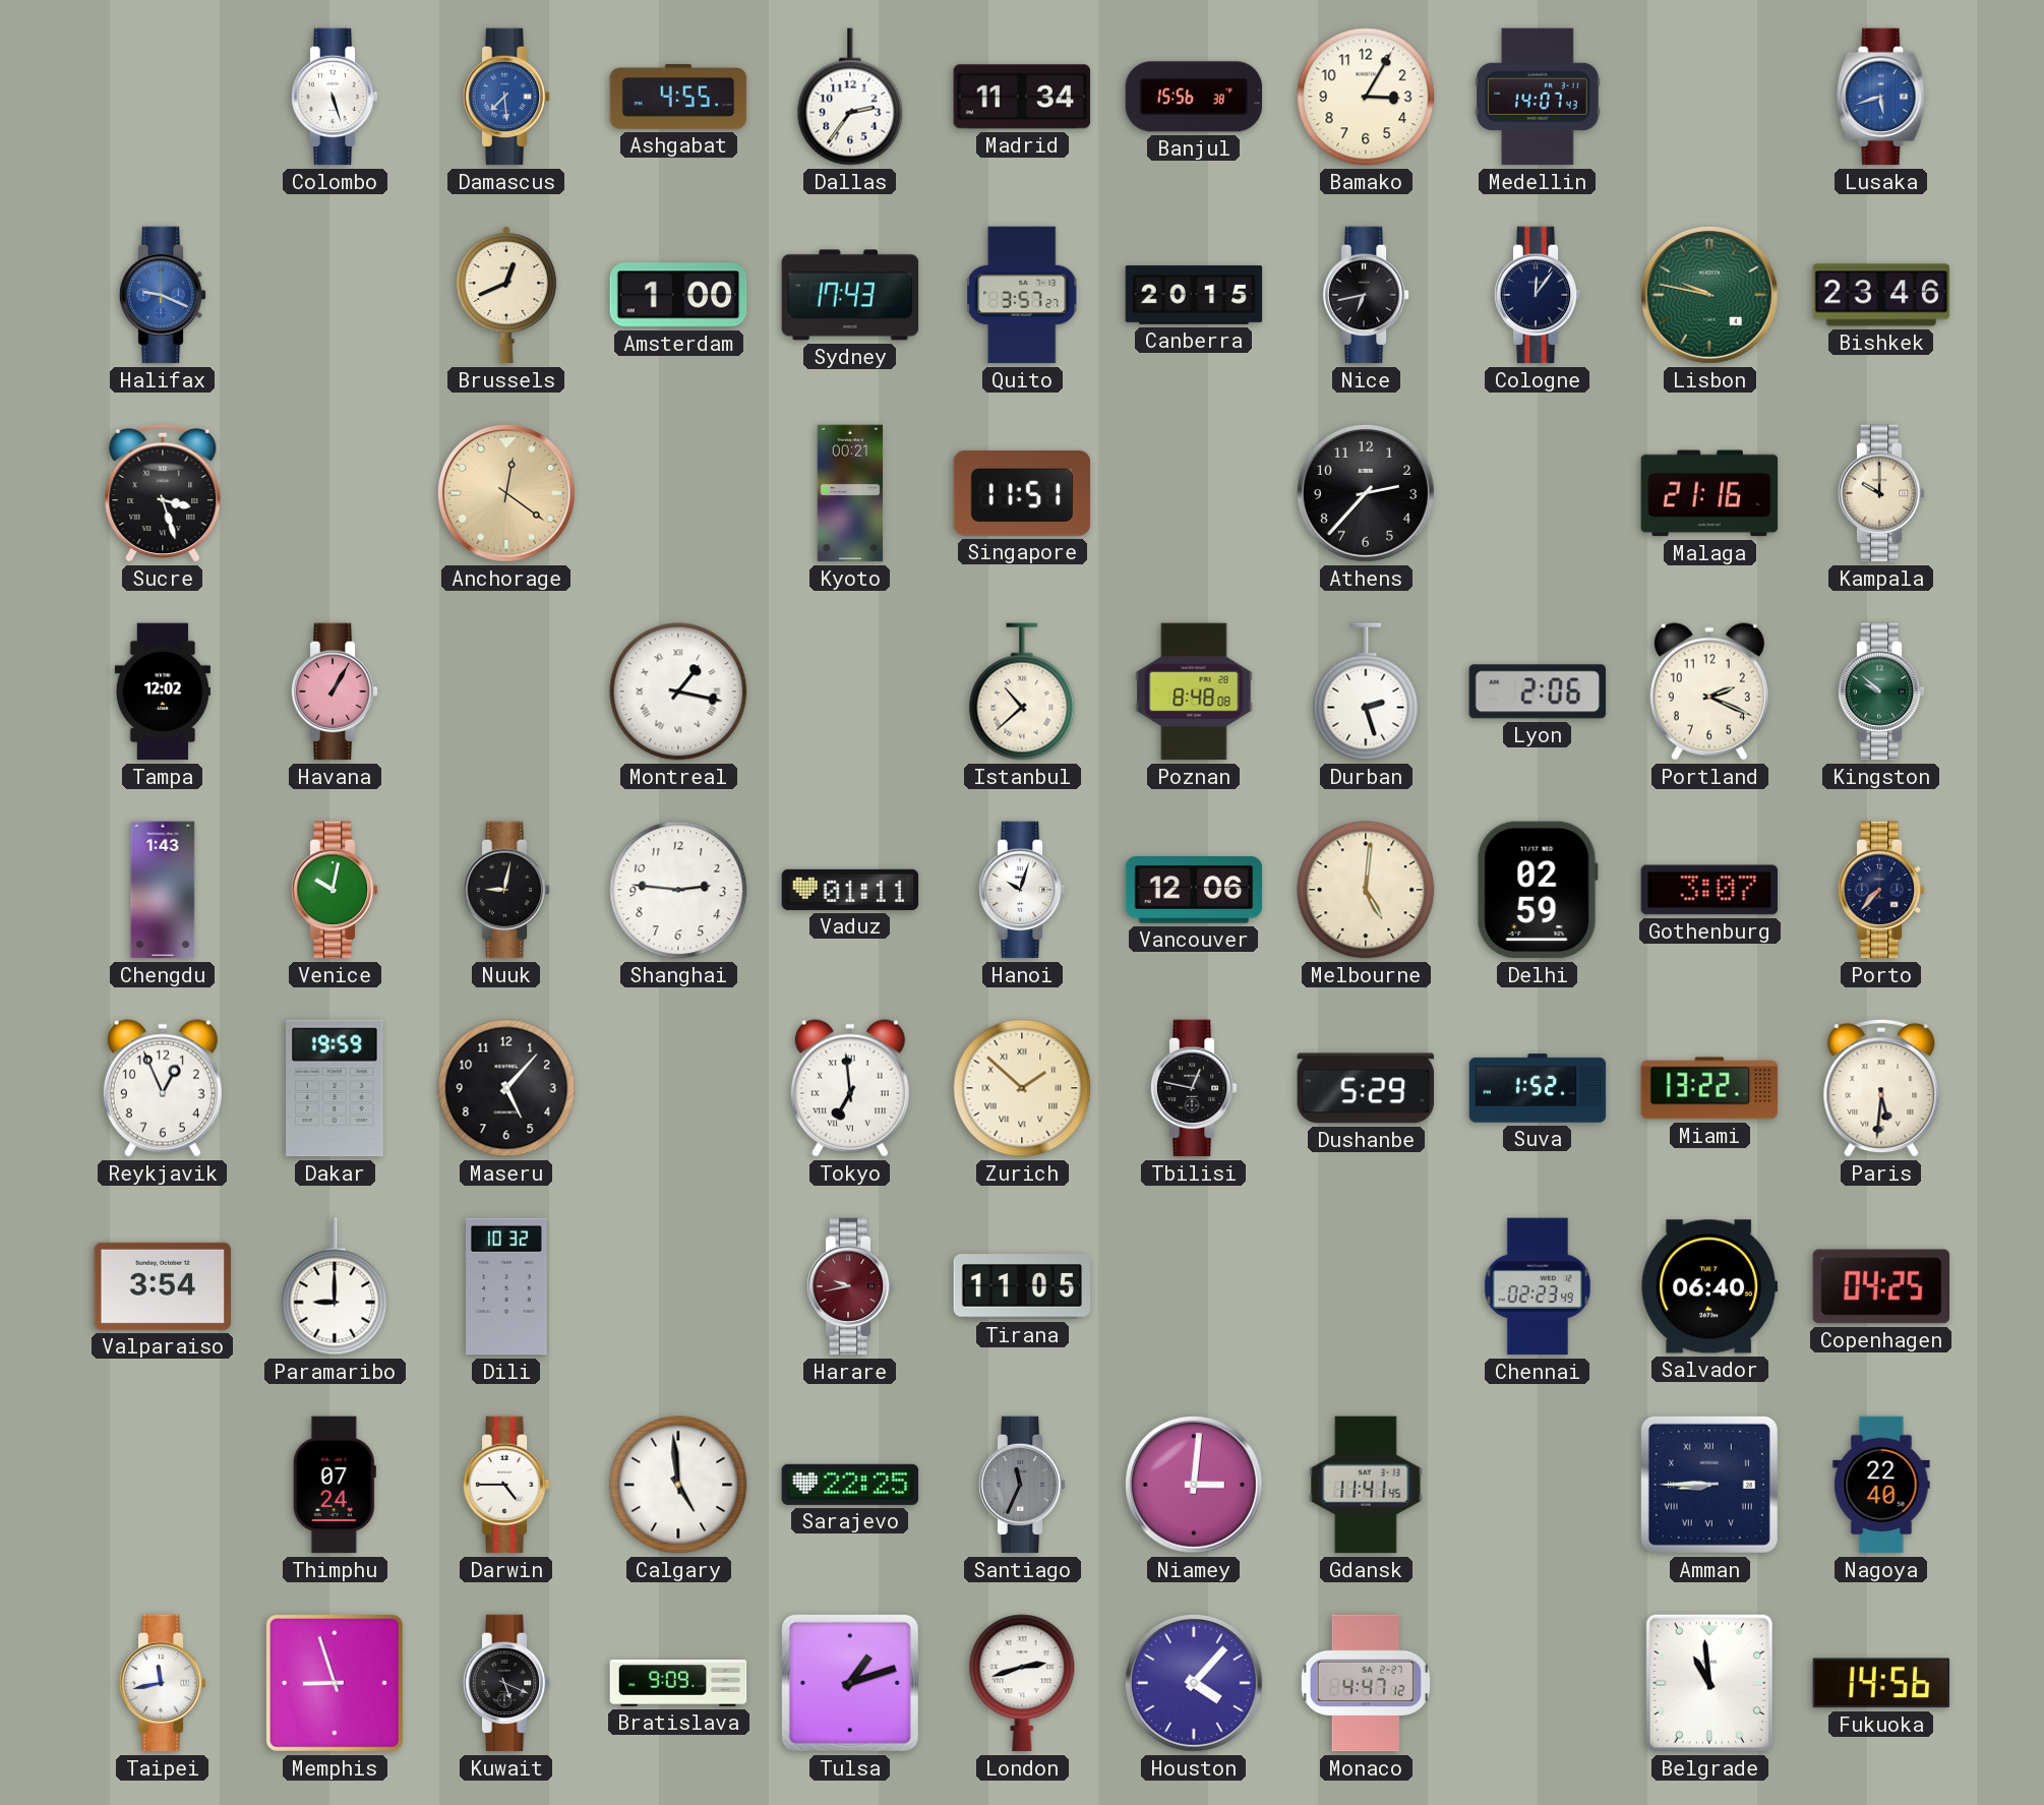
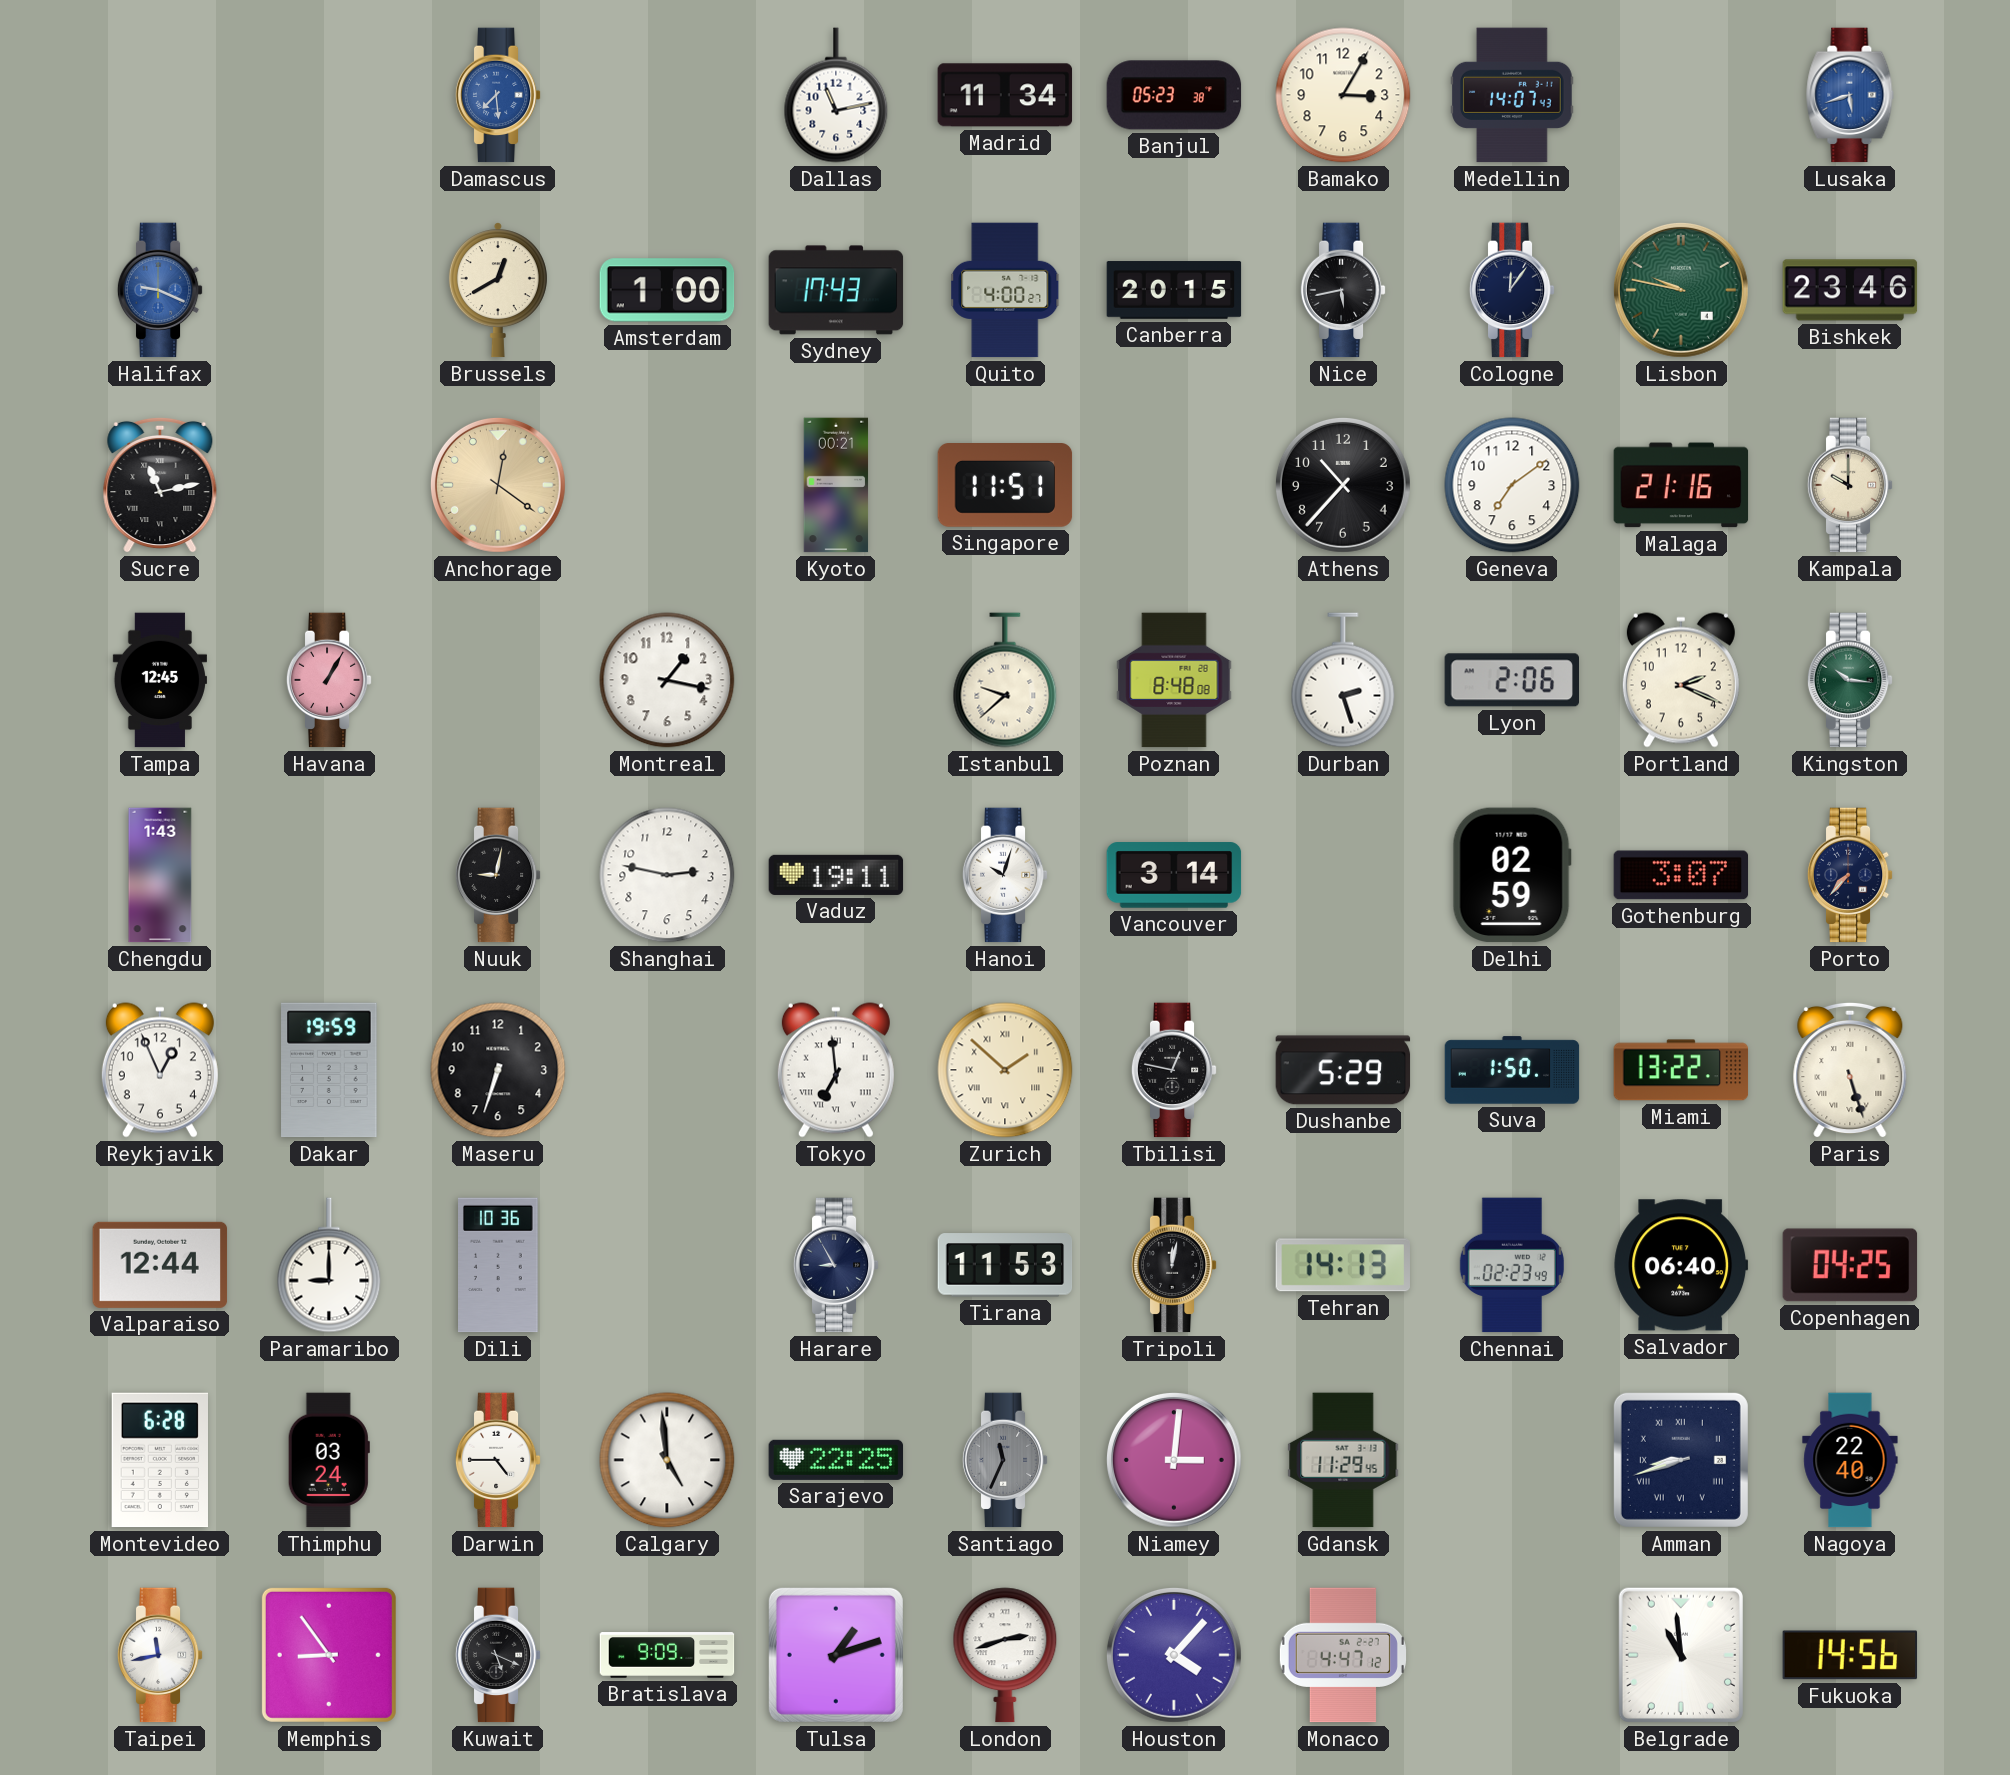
Colombo: 5:27 -> none (335, 97)
Ashgabat: 4:55 -> none (678, 97)
Dallas: 2:36 -> 11:13 (836, 95)
Banjul: 15:56 -> 05:23 (1174, 95)
Brussels: 12:41 -> 12:40 (498, 290)
Quito: 3:57 -> 4:00 (1005, 290)
Nice: 6:43 -> 5:43 (1343, 290)
Sucre: 3:27 -> 11:13 (160, 485)
Athens: 2:37 -> 10:37 (1343, 485)
Geneva: none -> 7:09 (1512, 485)
Tampa: 12:02 -> 12:45 (160, 680)
Montreal numerals: Roman -> Arabic (667, 680)
Istanbul: 10:38 -> 9:38 (1005, 680)
Kingston: 9:52 -> 10:16 (1850, 680)
Venice: 10:02 -> none (335, 890)
Shanghai: 2:46 -> 2:47 (667, 875)
Vaduz: 01:11 -> 19:11 (836, 875)
Vancouver: 12:06 -> 3:14 (1174, 875)
Melbourne: 5:01 -> none (1366, 890)
Maseru: 5:07 -> 6:33 (498, 1070)
Suva: 1:52 -> 1:50 (1512, 1070)
Paris: 5:31 -> 5:27 (1850, 1070)
Valparaiso: 3:54 -> 12:44 (160, 1265)
Dili: 10:32 -> 10:36 (499, 1265)
Harare: 9:43 -> 8:55 (836, 1265)
Harare dial: burgundy -> navy (836, 1265)
Tirana: 11:05 -> 11:53 (1005, 1265)
Tripoli: none -> 12:02 (1174, 1265)
Tehran: none -> 14:13 (1343, 1265)
Montevideo: none -> 6:28 (159, 1460)
Thimphu: 07:24 -> 03:24 (329, 1460)
Gdansk: 11:41 -> 11:29 (1343, 1460)
Amman: 8:45 -> 8:42 (1681, 1460)
Memphis: 8:57 -> 8:54 (329, 1655)
